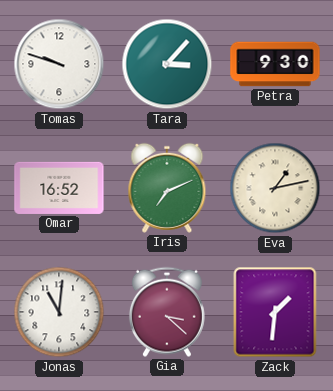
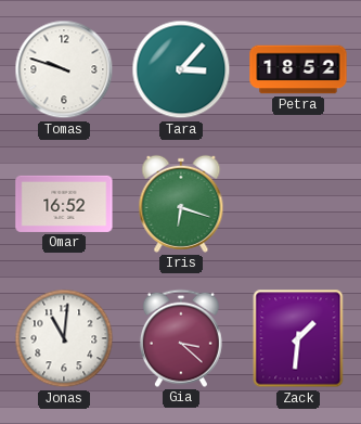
Petra: 9:30 -> 18:52 (298, 69)
Iris: 7:11 -> 6:18 (181, 204)
Eva: 1:13 -> none (275, 188)
